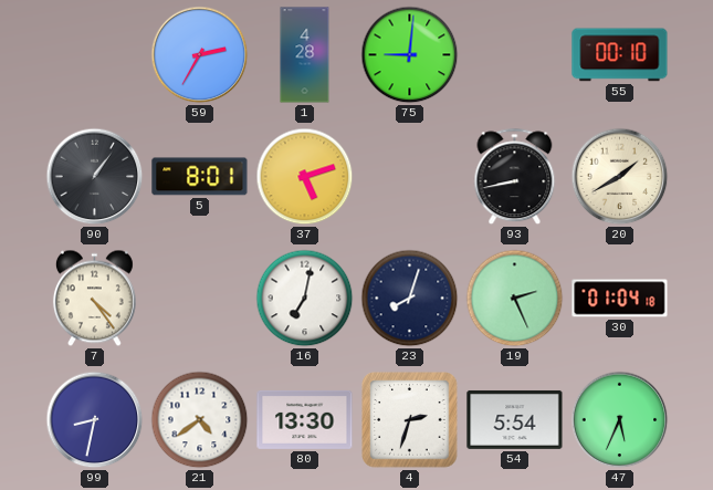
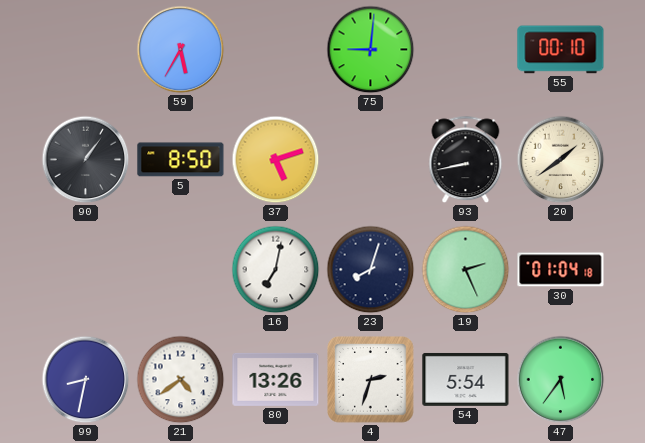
59: 2:35 -> 5:35 (181, 50)
1: 4:28 -> none (305, 55)
5: 8:01 -> 8:50 (181, 160)
20: 1:40 -> 1:39 (561, 160)
7: 4:24 -> none (94, 299)
80: 13:30 -> 13:26 (276, 379)
47: 5:34 -> 5:36 (561, 380)
